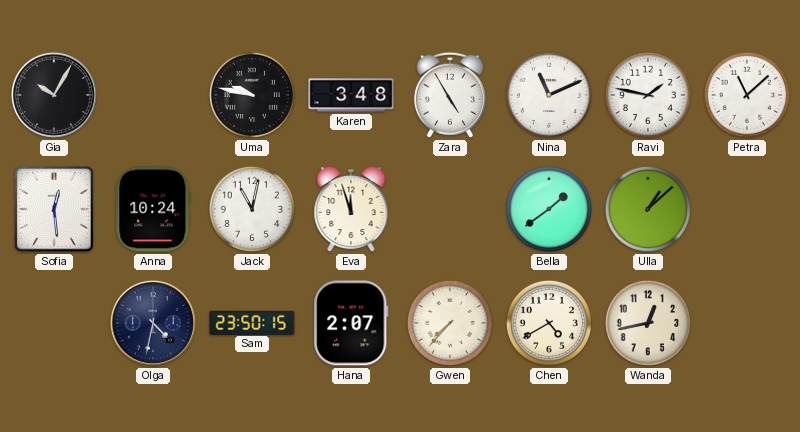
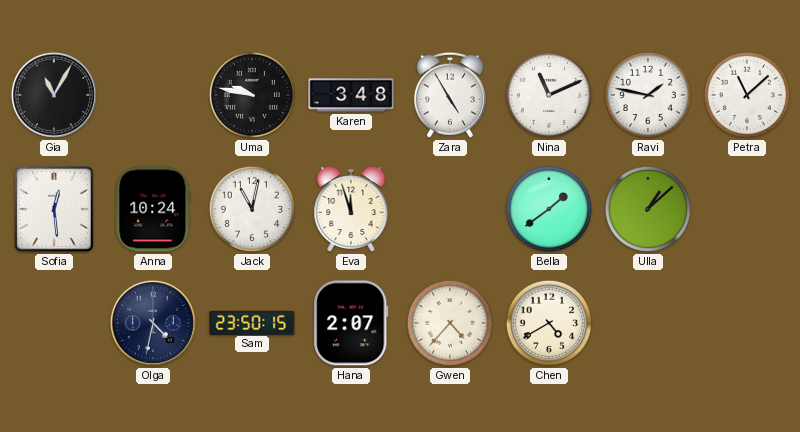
Gia: 10:05 -> 11:05 (54, 95)
Gwen: 7:37 -> 4:37 (450, 323)
Wanda: 12:43 -> none (648, 323)
